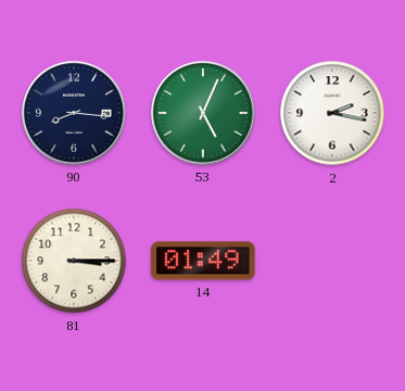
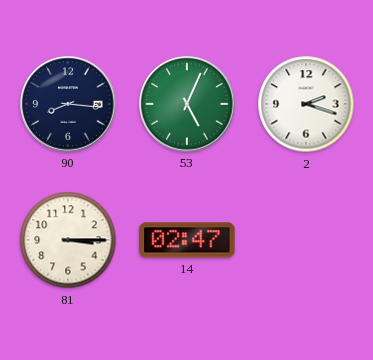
2: 2:17 -> 2:18 (306, 104)
14: 01:49 -> 02:47 (187, 240)
